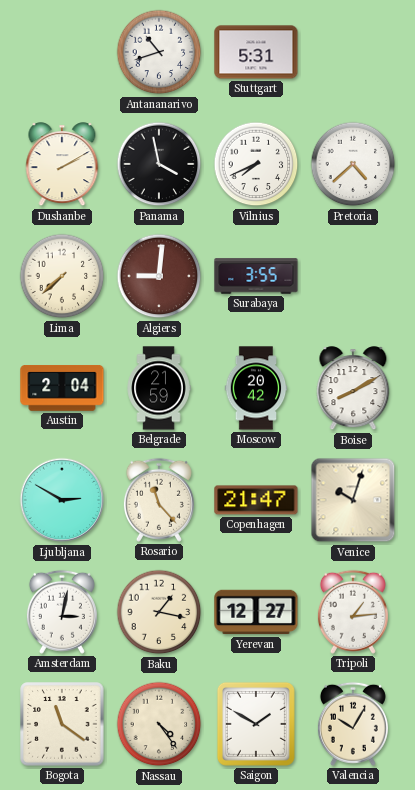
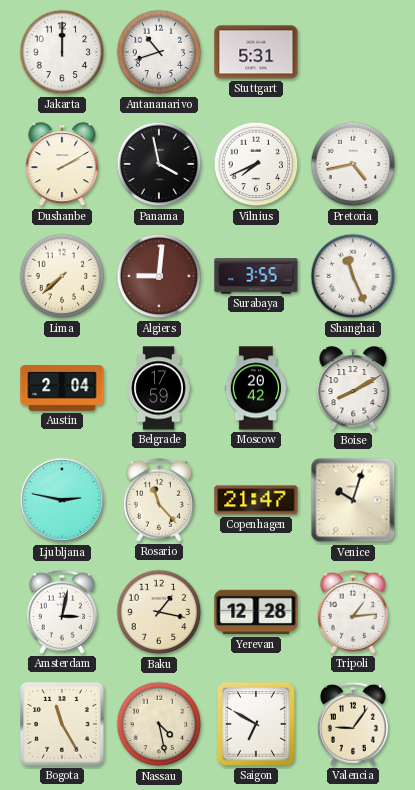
Jakarta: none -> 12:00 (62, 52)
Pretoria: 4:38 -> 4:43 (353, 164)
Shanghai: none -> 11:26 (353, 276)
Belgrade: 21:59 -> 17:59 (159, 388)
Ljubljana: 2:50 -> 2:47 (62, 500)
Yerevan: 12:27 -> 12:28 (256, 612)
Bogota: 11:21 -> 11:25 (62, 724)
Nassau: 4:24 -> 4:28 (159, 724)
Saigon: 1:50 -> 6:50 (256, 724)
Valencia: 10:05 -> 9:06 (353, 724)
